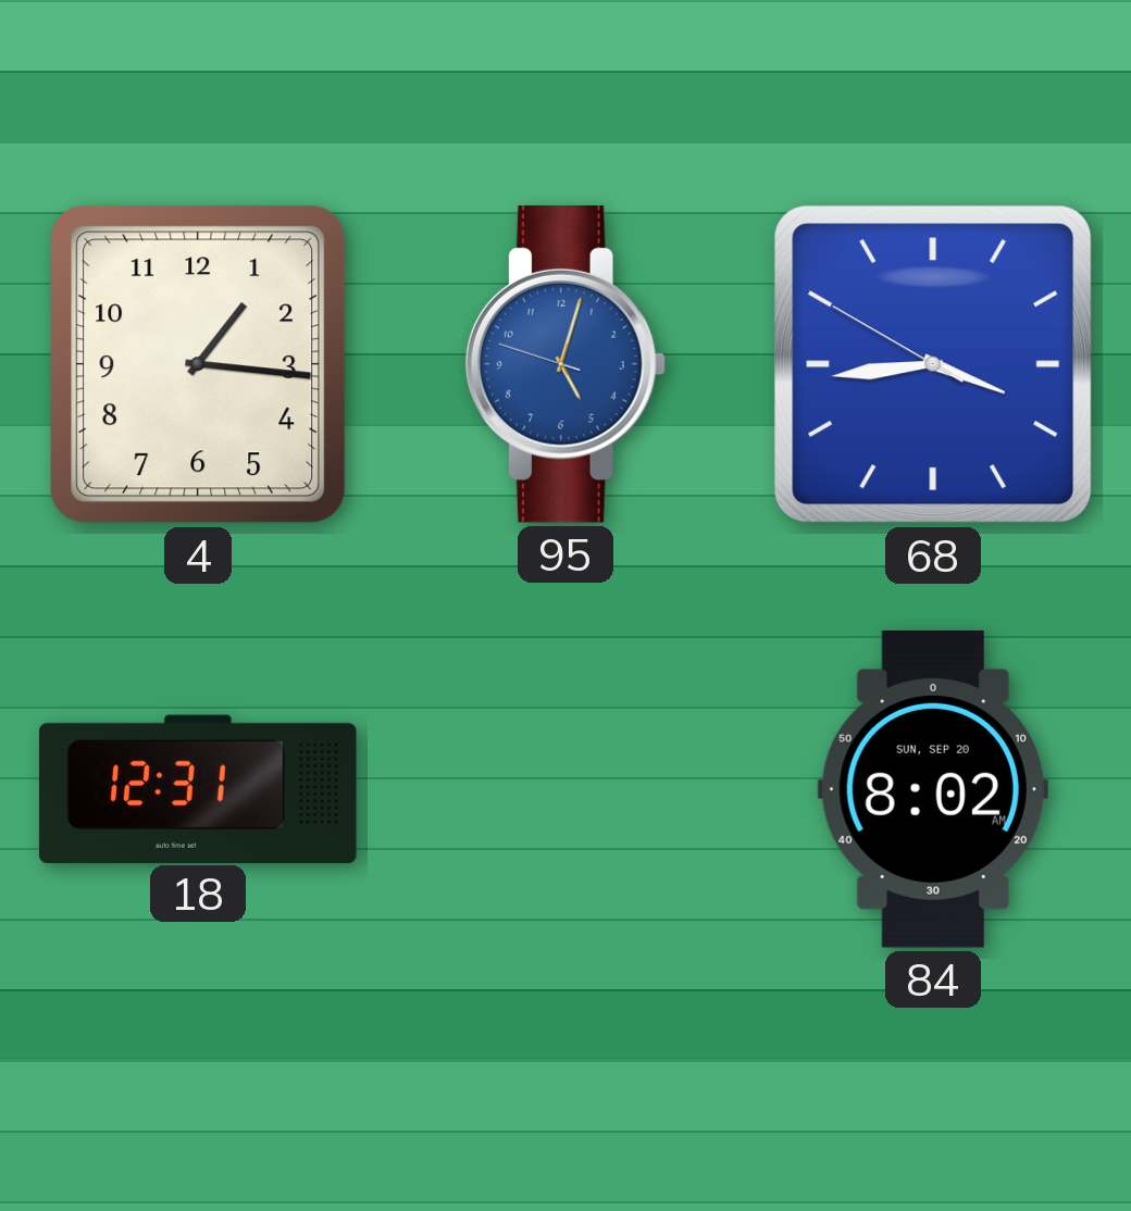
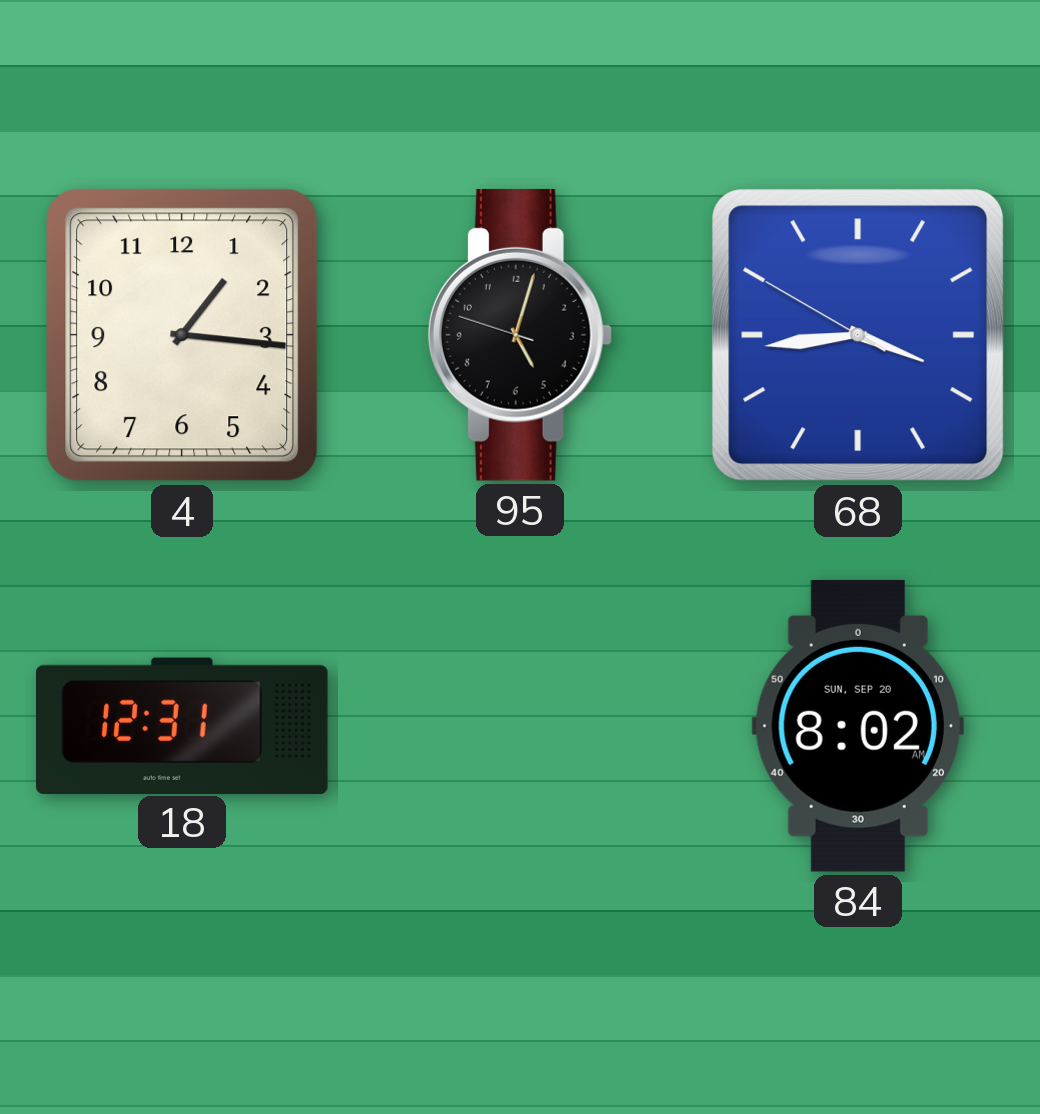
95 dial: blue -> black (520, 335)
